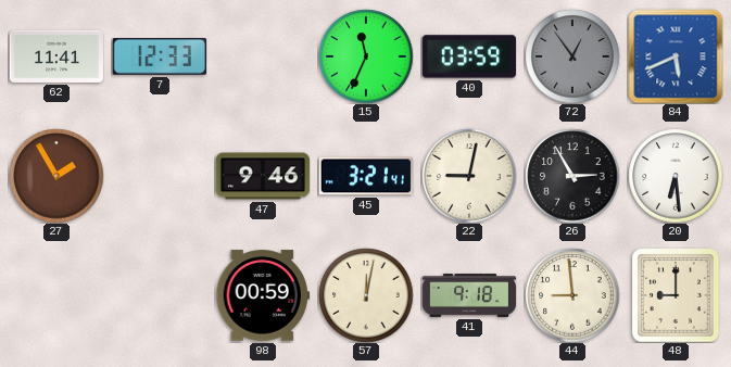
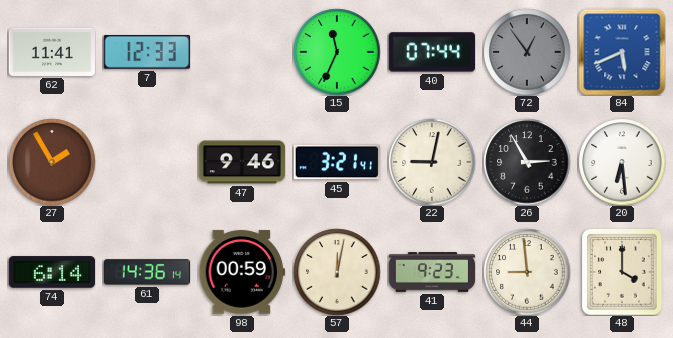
40: 03:59 -> 07:44 (431, 52)
74: none -> 6:14 (51, 272)
61: none -> 14:36 (146, 272)
41: 9:18 -> 9:23 (432, 272)
48: 9:00 -> 4:00 (622, 272)
